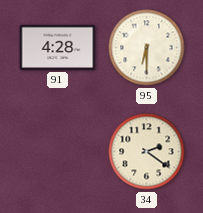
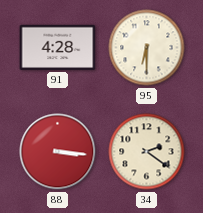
88: none -> 3:16 (58, 152)
